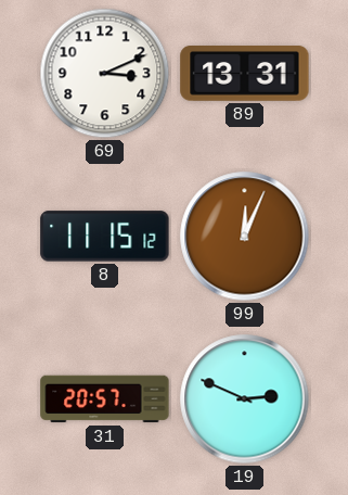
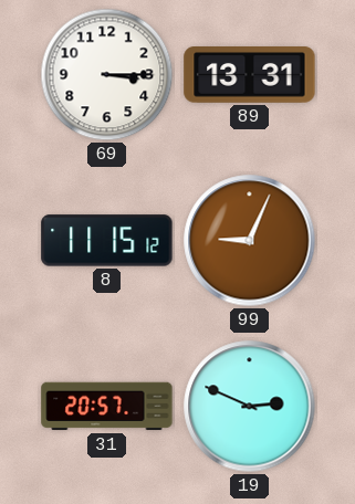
69: 3:11 -> 3:15 (107, 75)
99: 12:04 -> 9:04 (250, 241)
